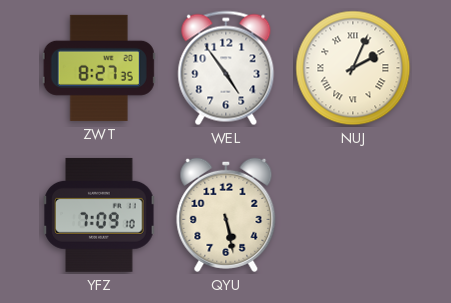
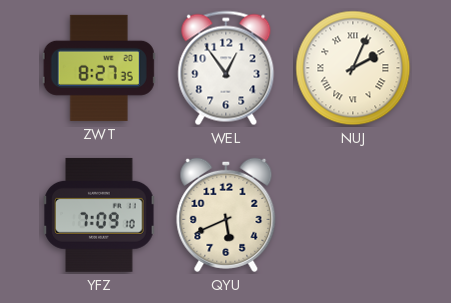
WEL: 4:54 -> 12:54 (226, 68)
QYU: 5:28 -> 5:41 (226, 215)
